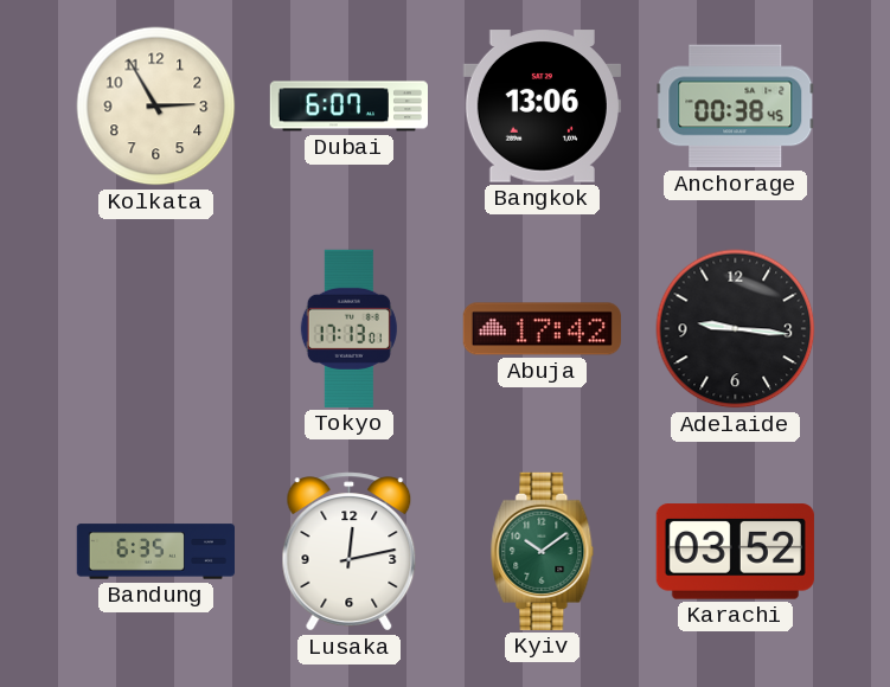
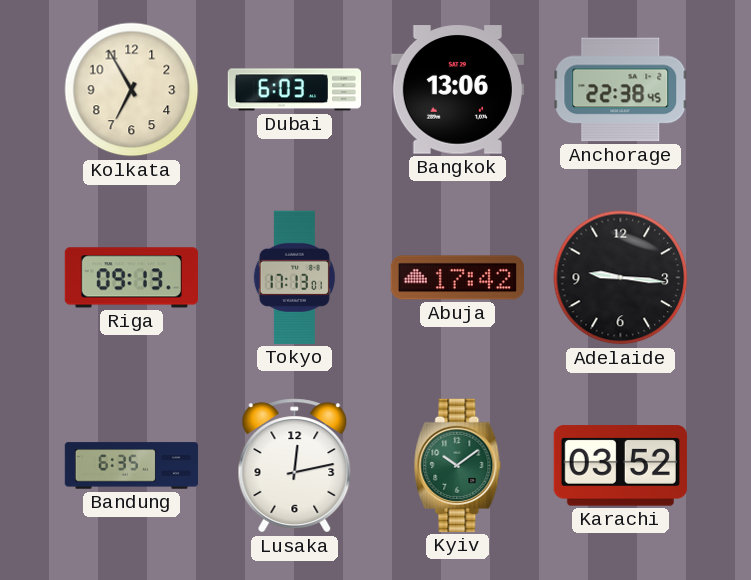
Kolkata: 2:55 -> 6:55 (132, 90)
Dubai: 6:07 -> 6:03 (294, 90)
Anchorage: 00:38 -> 22:38 (621, 90)
Riga: none -> 09:13 (131, 278)
